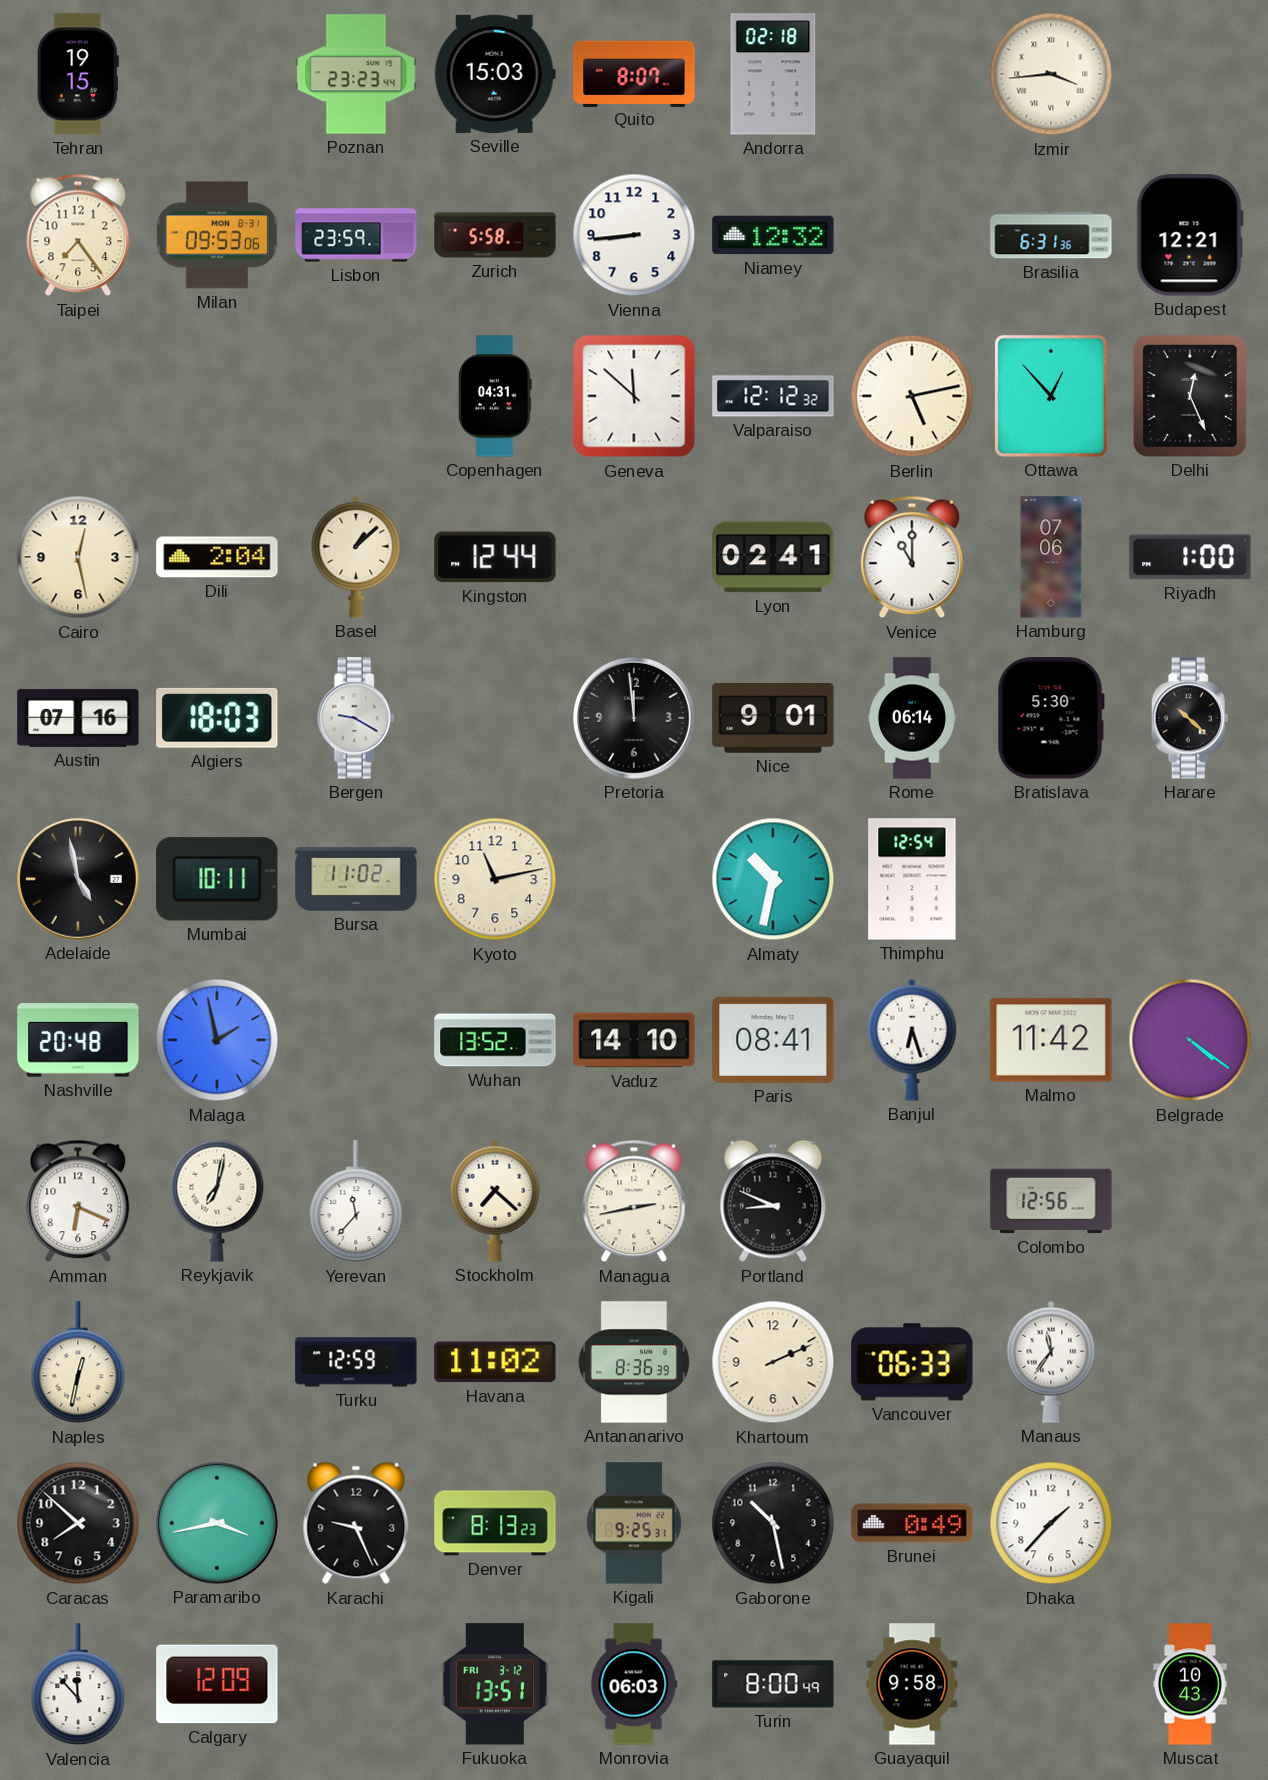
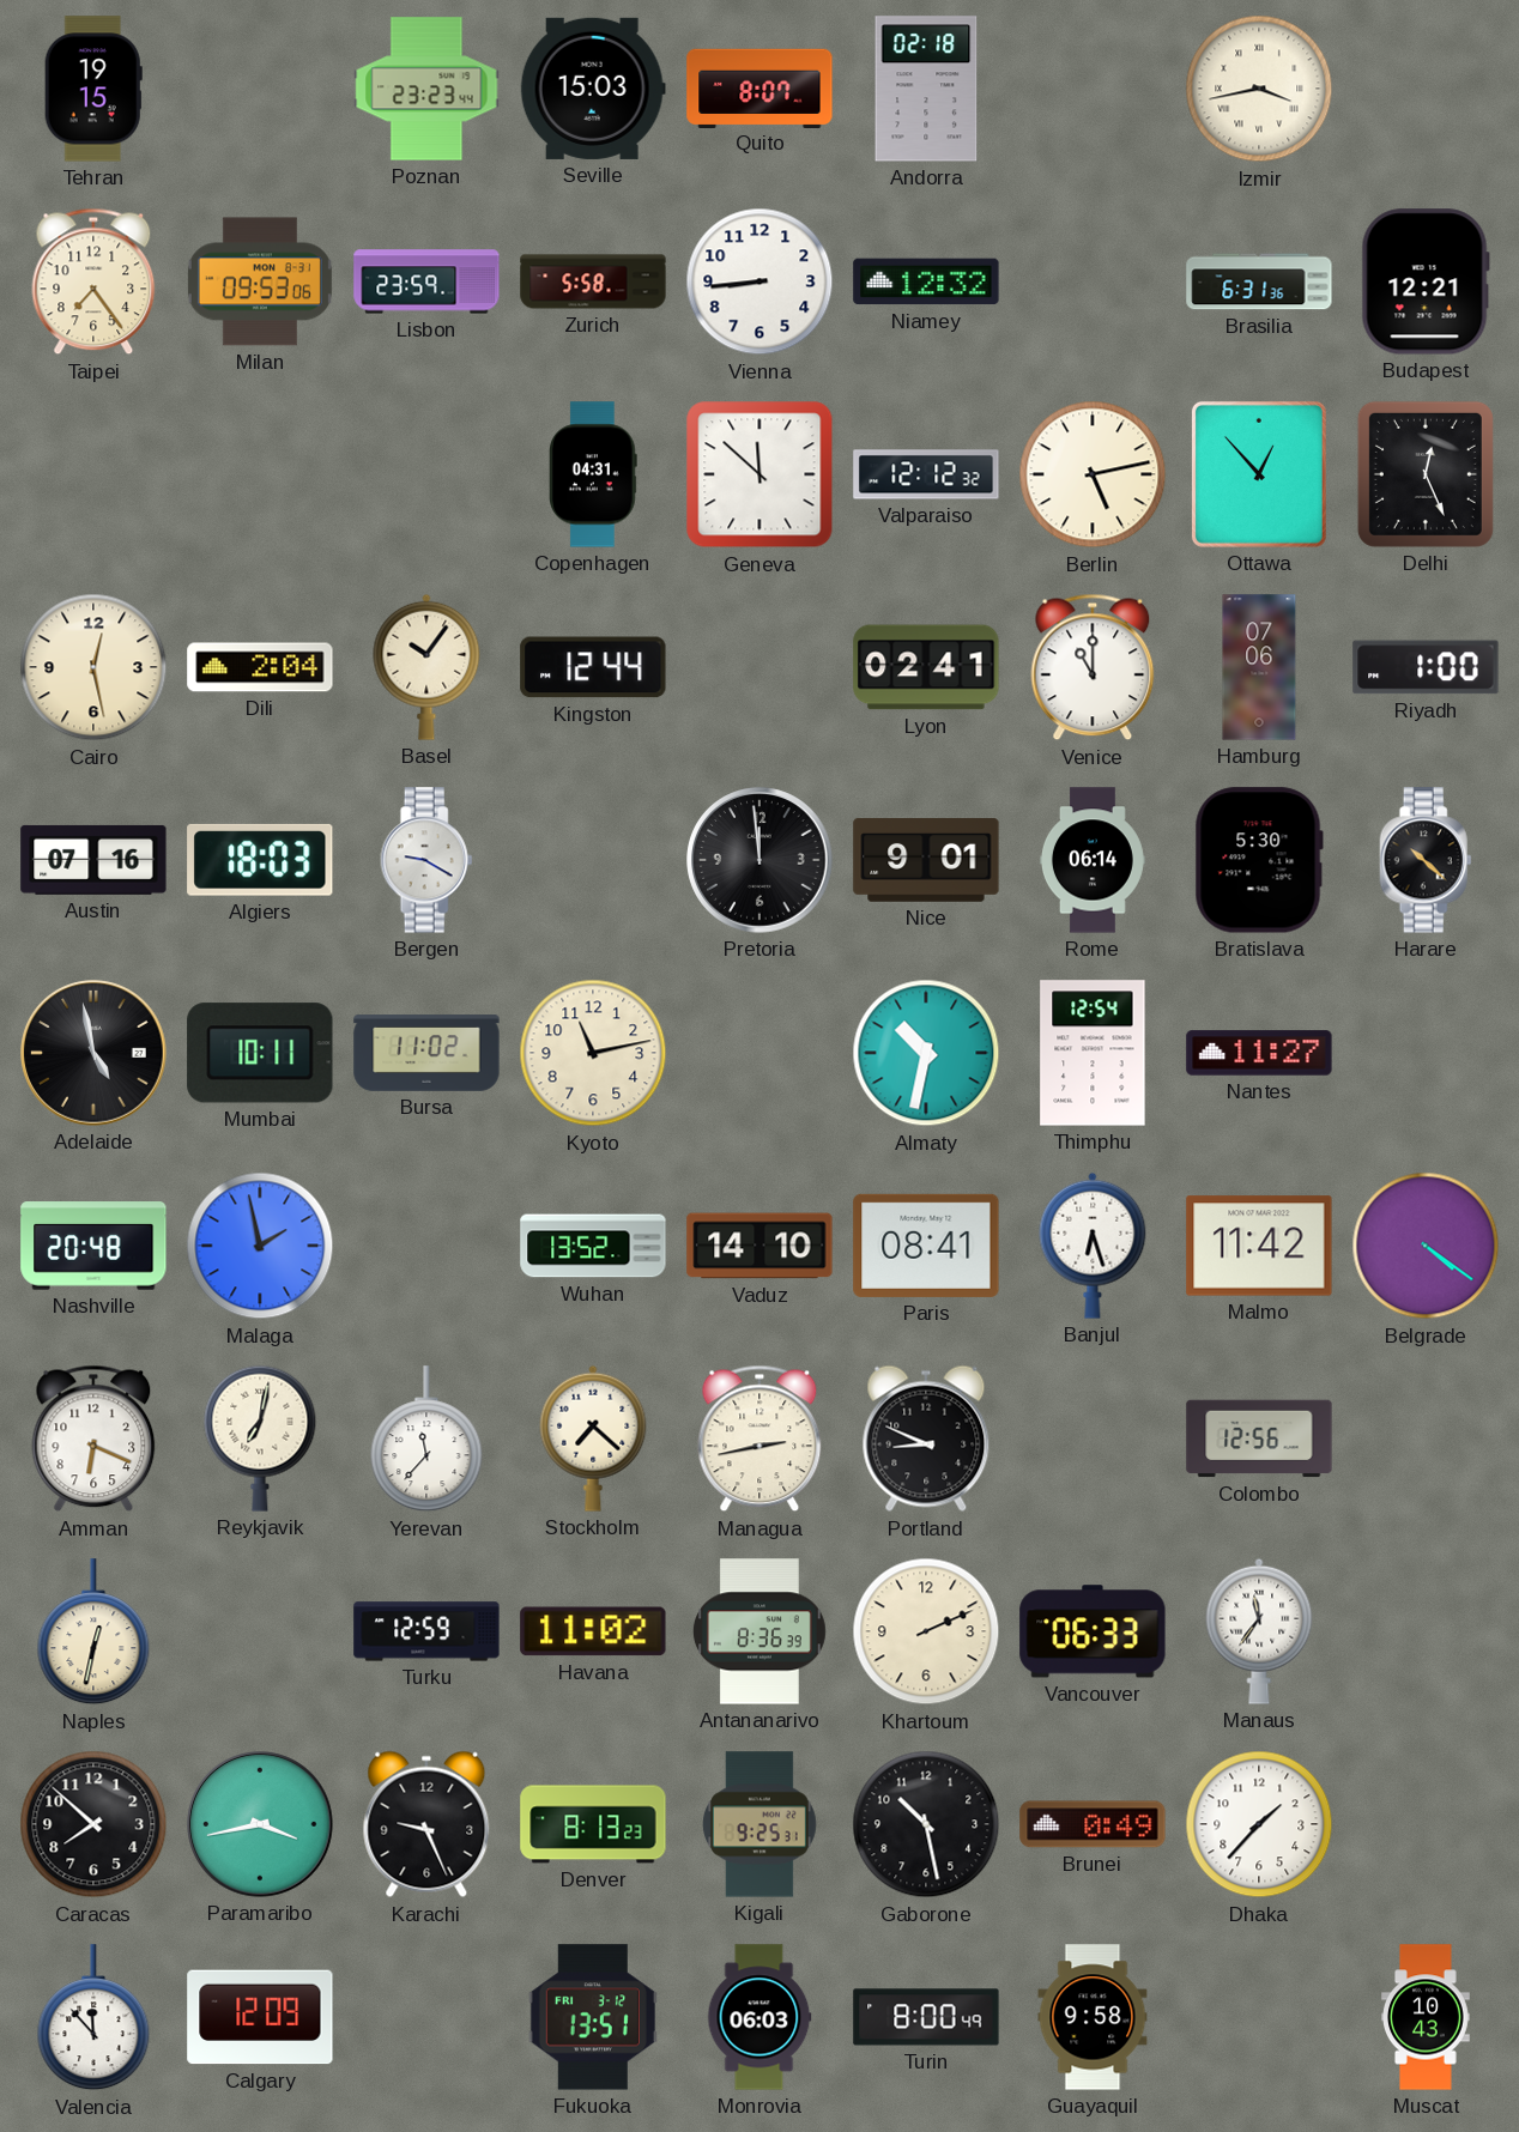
Izmir: 3:44 -> 3:43 (1259, 89)
Basel: 1:08 -> 10:06 (426, 667)
Nantes: none -> 11:27 (1259, 1053)
